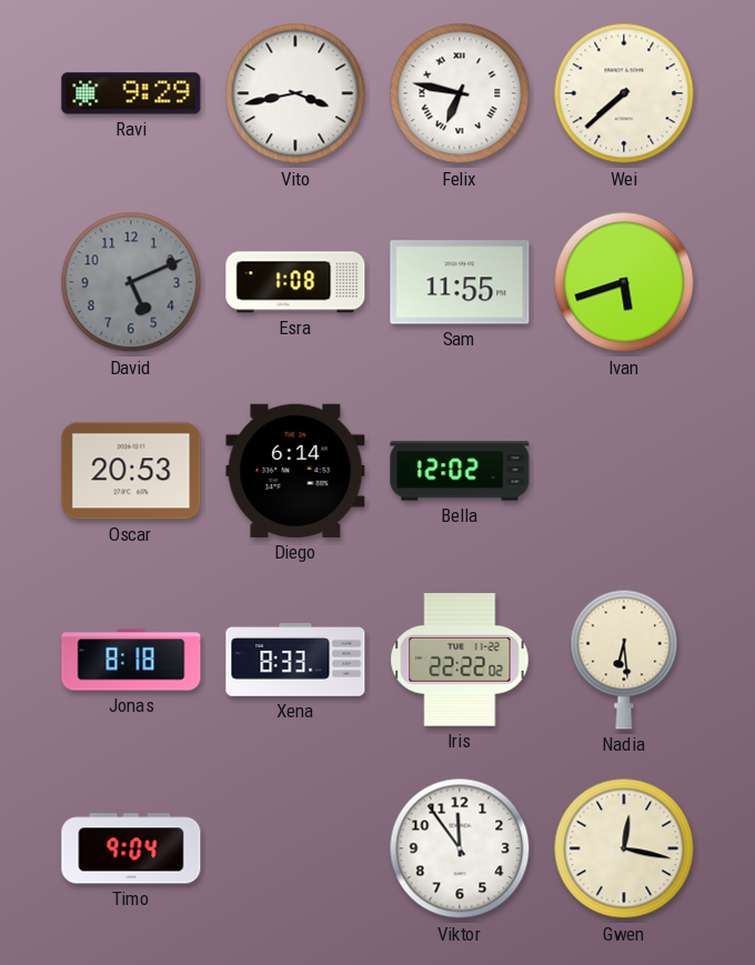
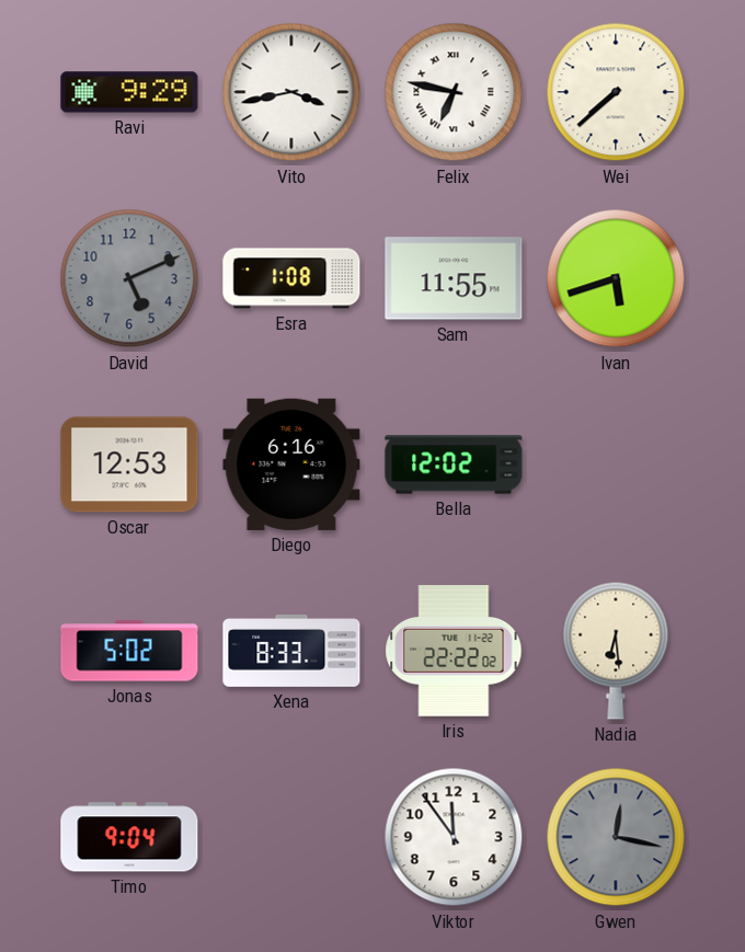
Oscar: 20:53 -> 12:53 (129, 464)
Diego: 6:14 -> 6:16 (291, 464)
Jonas: 8:18 -> 5:02 (129, 651)
Gwen dial: cream -> grey (616, 837)
